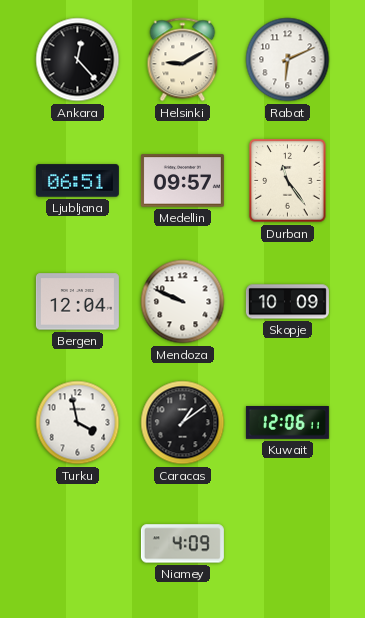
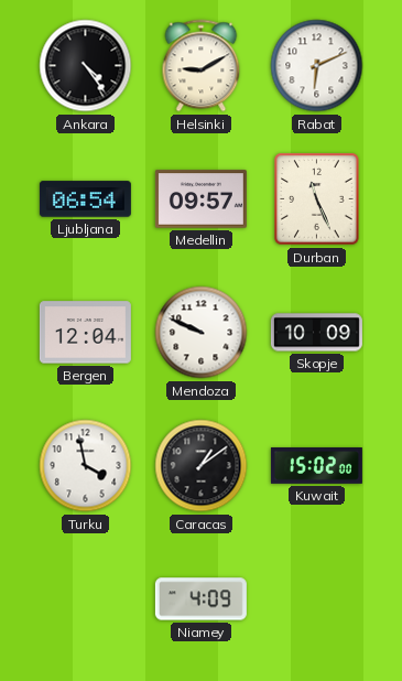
Ankara: 12:23 -> 4:24 (86, 66)
Ljubljana: 06:51 -> 06:54 (85, 199)
Durban: 11:24 -> 11:26 (317, 199)
Kuwait: 12:06 -> 15:02 (316, 466)
